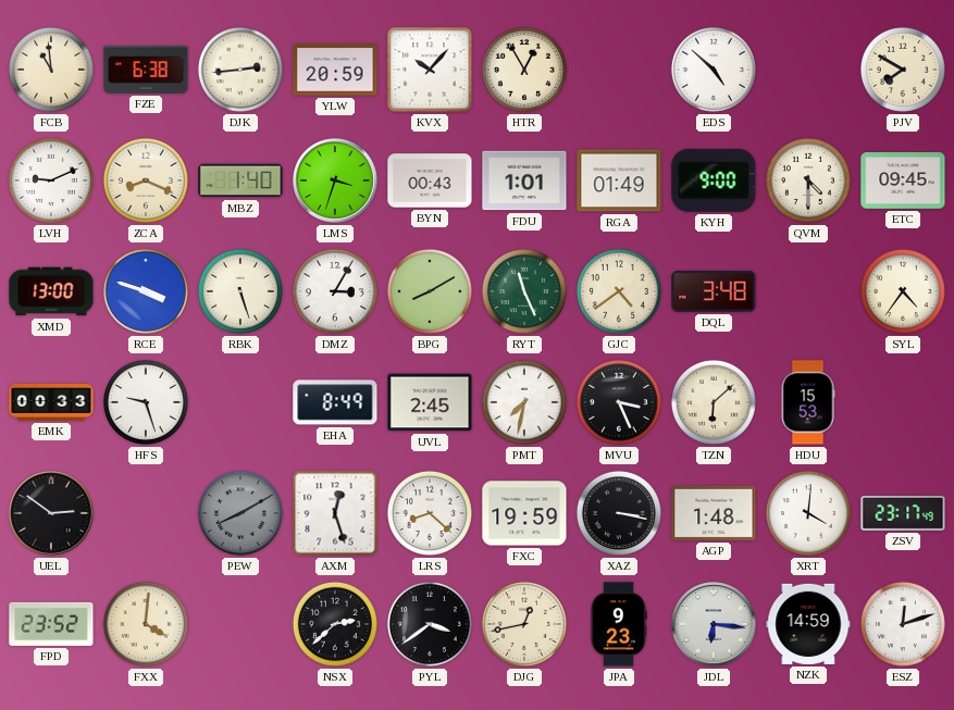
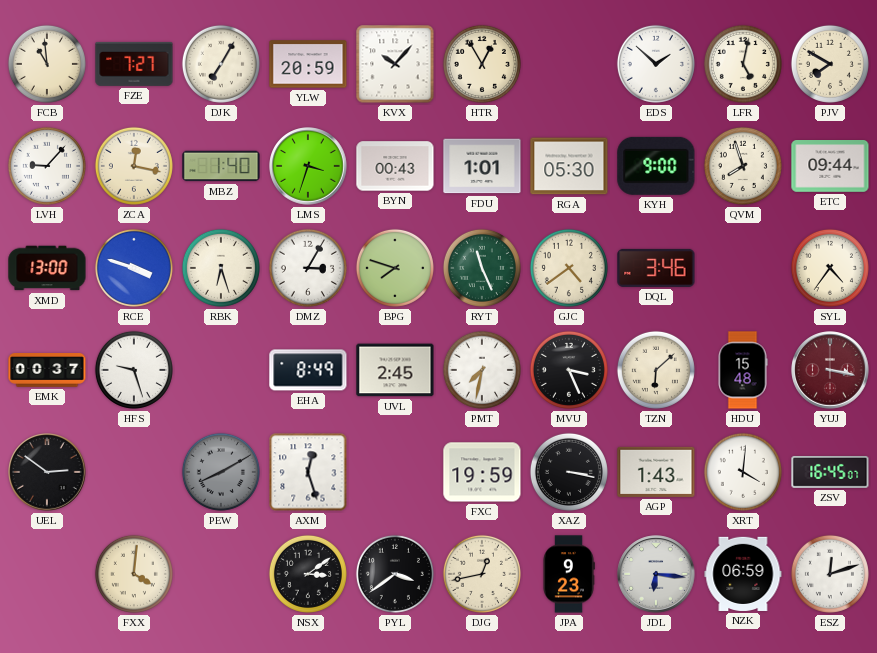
FZE: 6:38 -> 7:27 (134, 64)
DJK: 2:44 -> 7:05 (221, 64)
EDS: 4:52 -> 1:52 (656, 64)
LFR: none -> 5:02 (743, 64)
LVH: 9:11 -> 9:07 (47, 166)
ZCA: 8:19 -> 12:17 (134, 166)
RGA: 01:49 -> 05:30 (569, 166)
QVM: 4:30 -> 7:57 (743, 166)
ETC: 09:45 -> 09:44 (830, 167)
RBK: 5:27 -> 6:27 (221, 268)
BPG: 8:10 -> 7:48 (395, 268)
DQL: 3:48 -> 3:46 (656, 268)
EMK: 00:33 -> 00:37 (47, 371)
HDU: 15:53 -> 15:48 (743, 370)
YUJ: none -> 3:17 (830, 370)
LRS: 8:22 -> none (430, 513)
AGP: 1:48 -> 1:43 (656, 472)
ZSV: 23:17 -> 16:45 (830, 472)
FPD: 23:52 -> none (51, 624)
NSX: 2:38 -> 3:09 (308, 574)
NZK: 14:59 -> 06:59 (743, 574)
